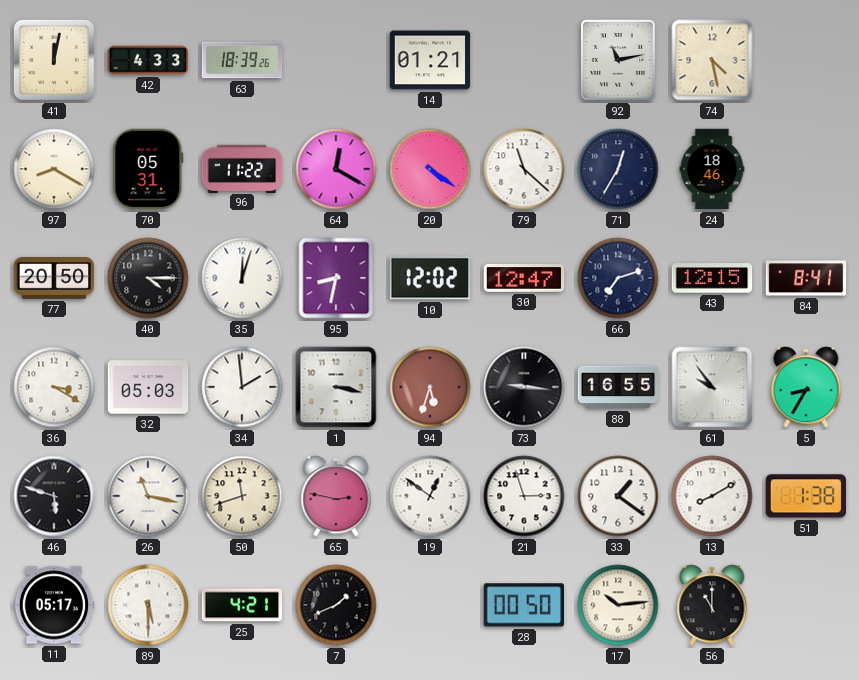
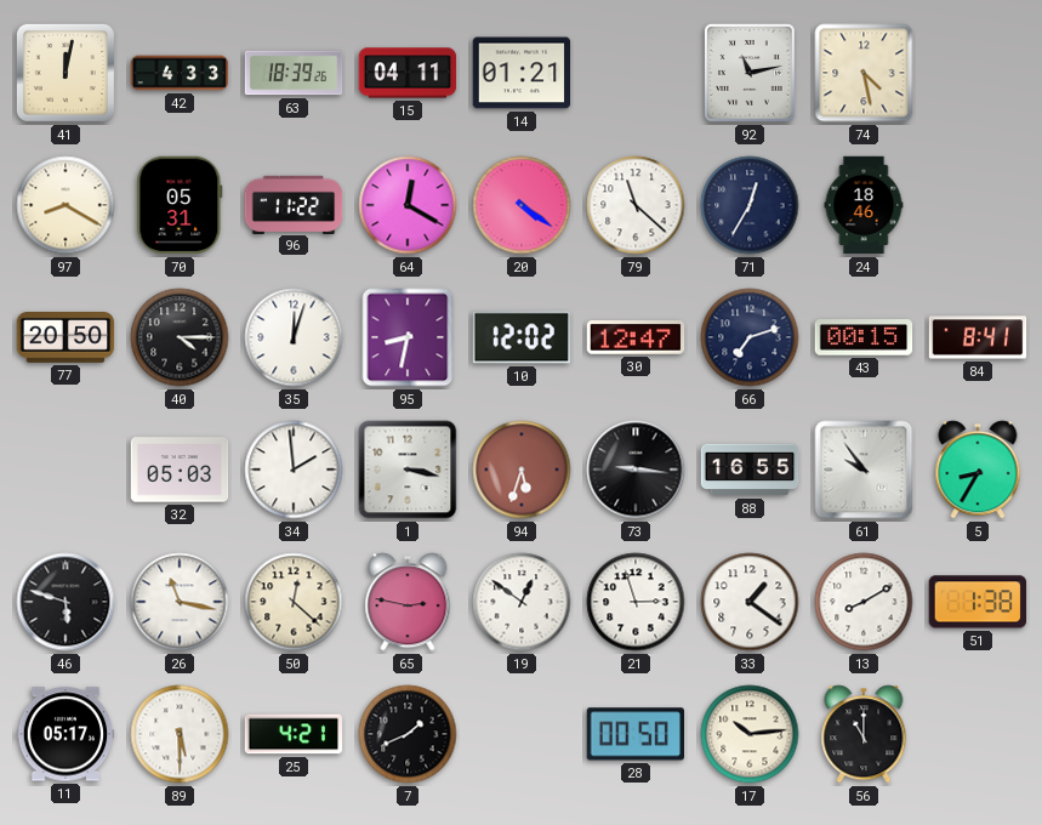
15: none -> 04:11 (408, 73)
43: 12:15 -> 00:15 (864, 337)
36: 3:20 -> none (54, 387)
50: 11:42 -> 12:22 (294, 602)
